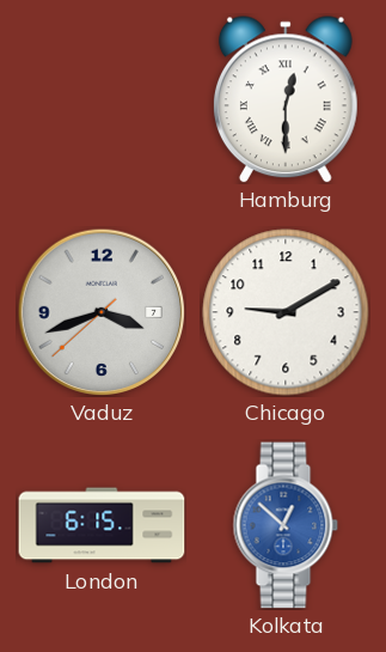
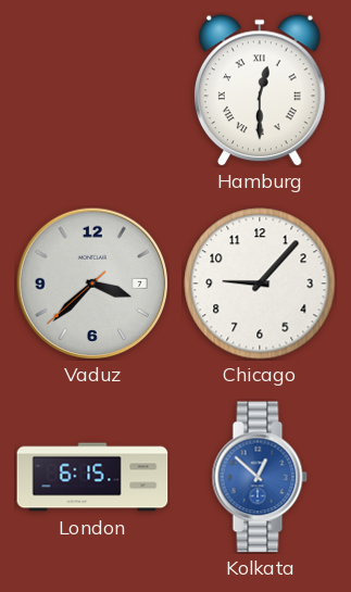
Vaduz: 3:41 -> 3:37 (92, 284)
Chicago: 9:10 -> 9:07 (260, 284)
